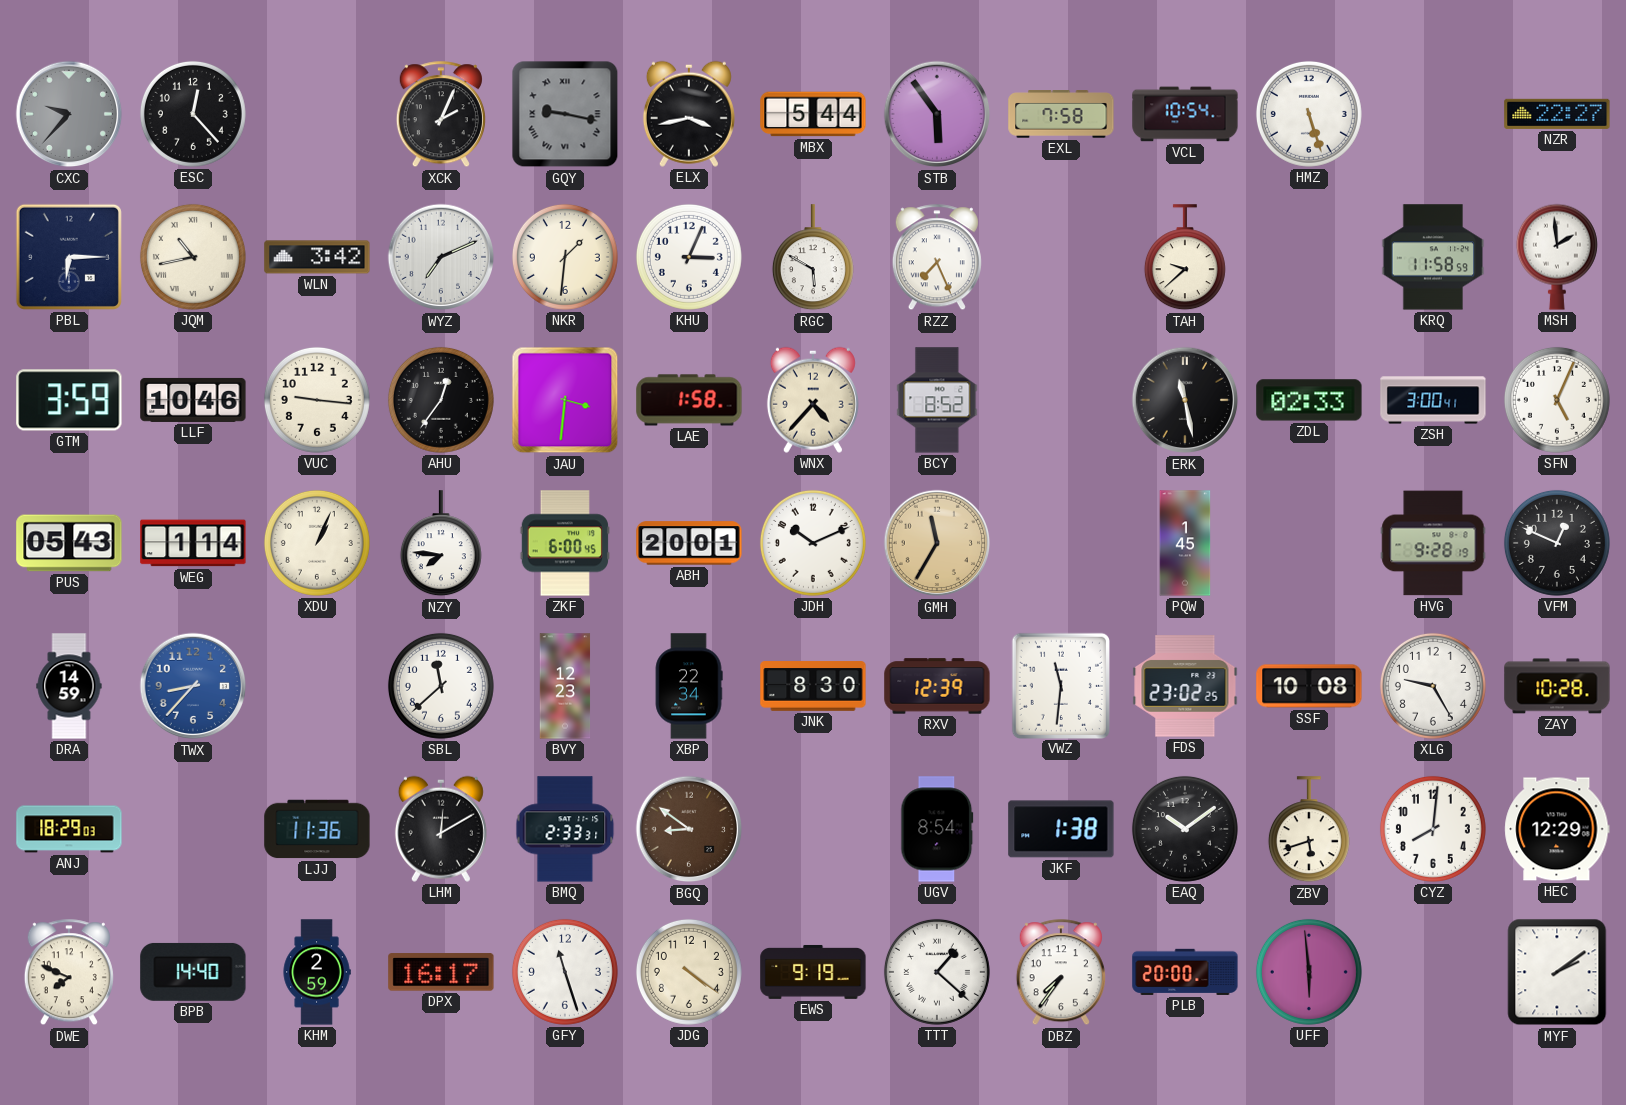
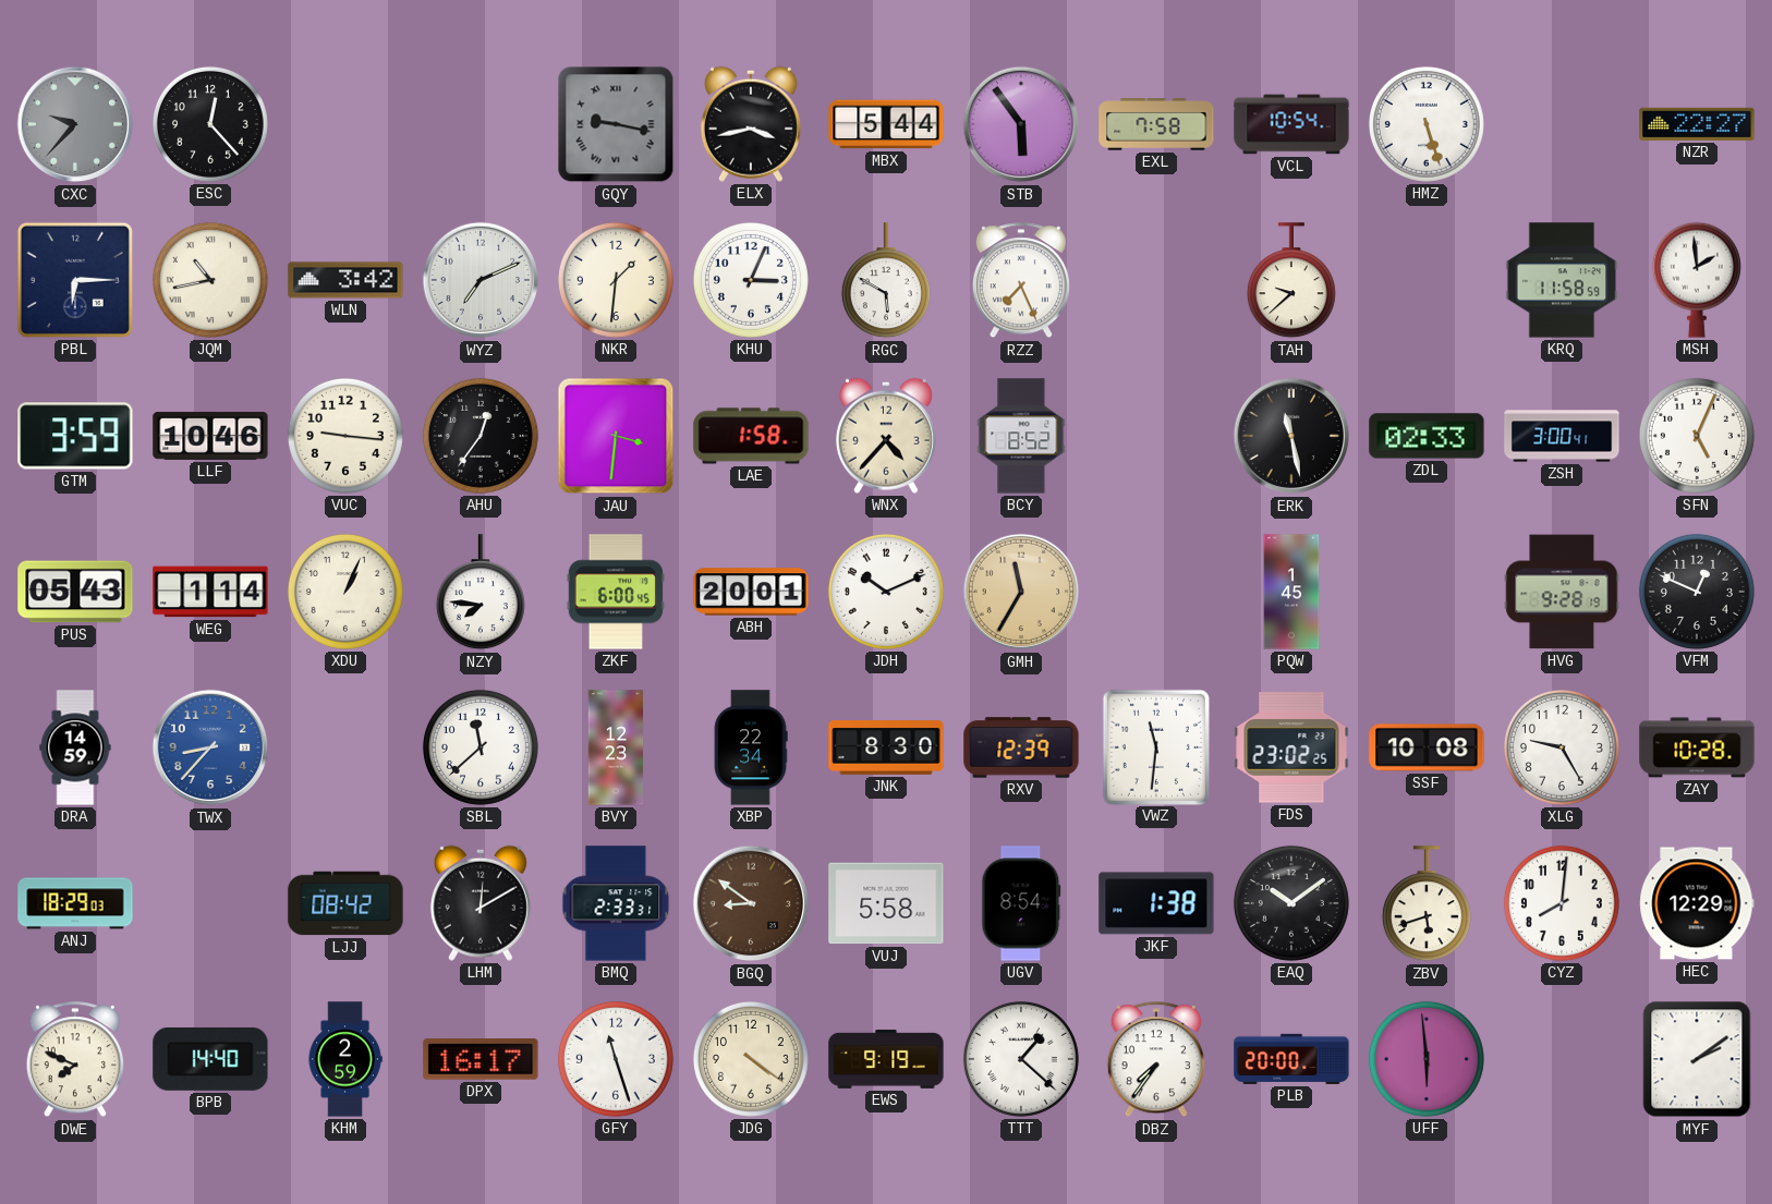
XCK: 2:04 -> none (441, 115)
LJJ: 11:36 -> 08:42 (345, 903)
VUJ: none -> 5:58 (886, 903)
